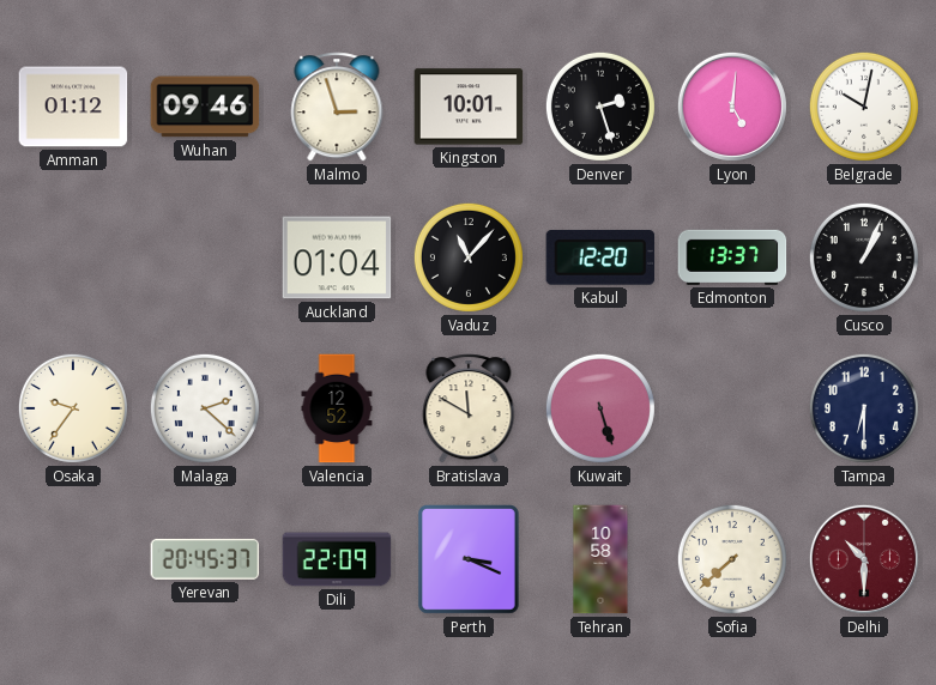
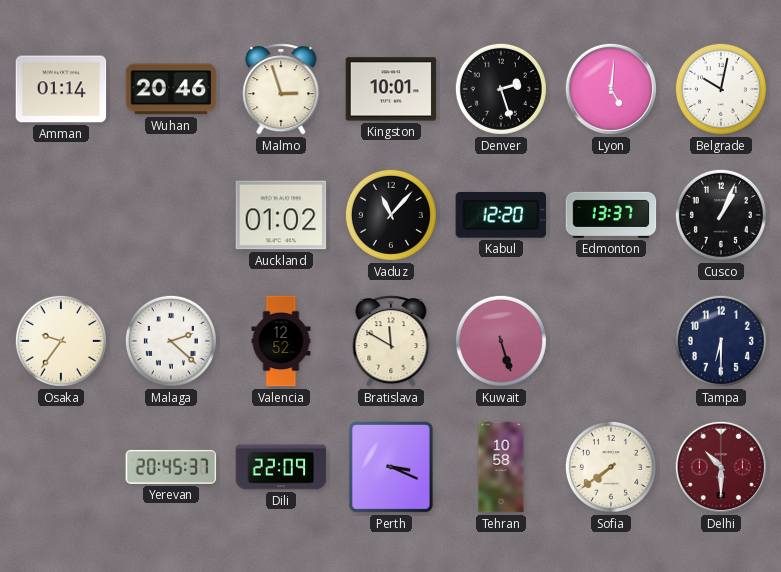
Amman: 01:12 -> 01:14 (61, 89)
Wuhan: 09:46 -> 20:46 (171, 89)
Auckland: 01:04 -> 01:02 (281, 215)
Sofia: 7:38 -> 7:39 (611, 467)
